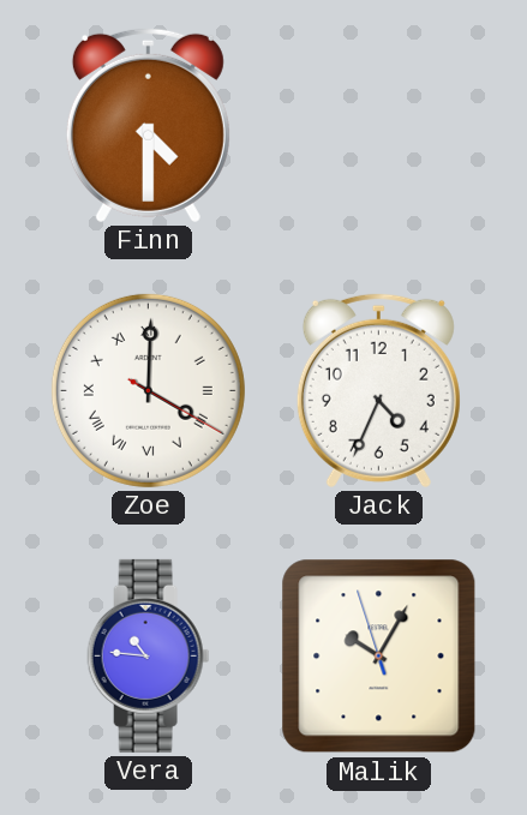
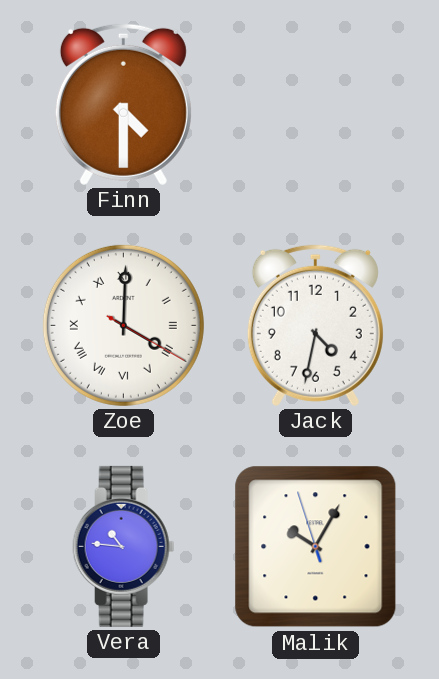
Jack: 4:34 -> 4:32 (315, 325)
